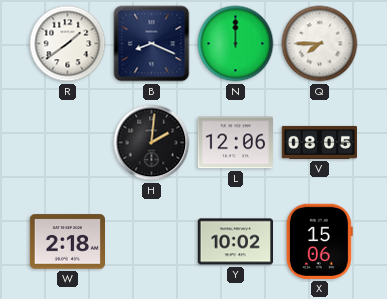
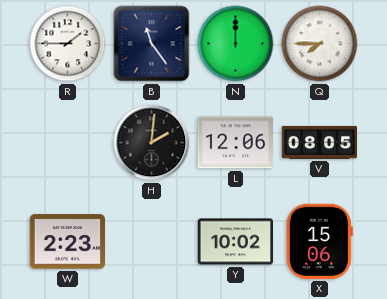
R: 1:39 -> 1:45 (68, 44)
B: 8:19 -> 11:24 (152, 44)
W: 2:18 -> 2:23 (67, 242)
